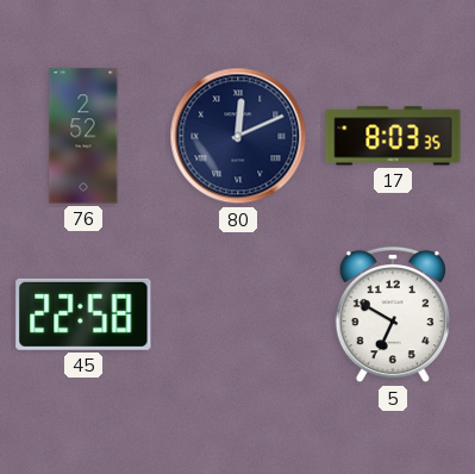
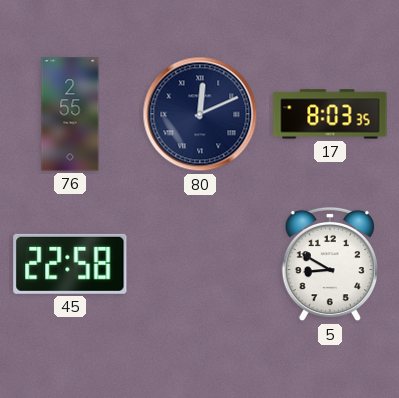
76: 2:52 -> 2:55 (70, 114)
5: 6:50 -> 8:50 (330, 264)
